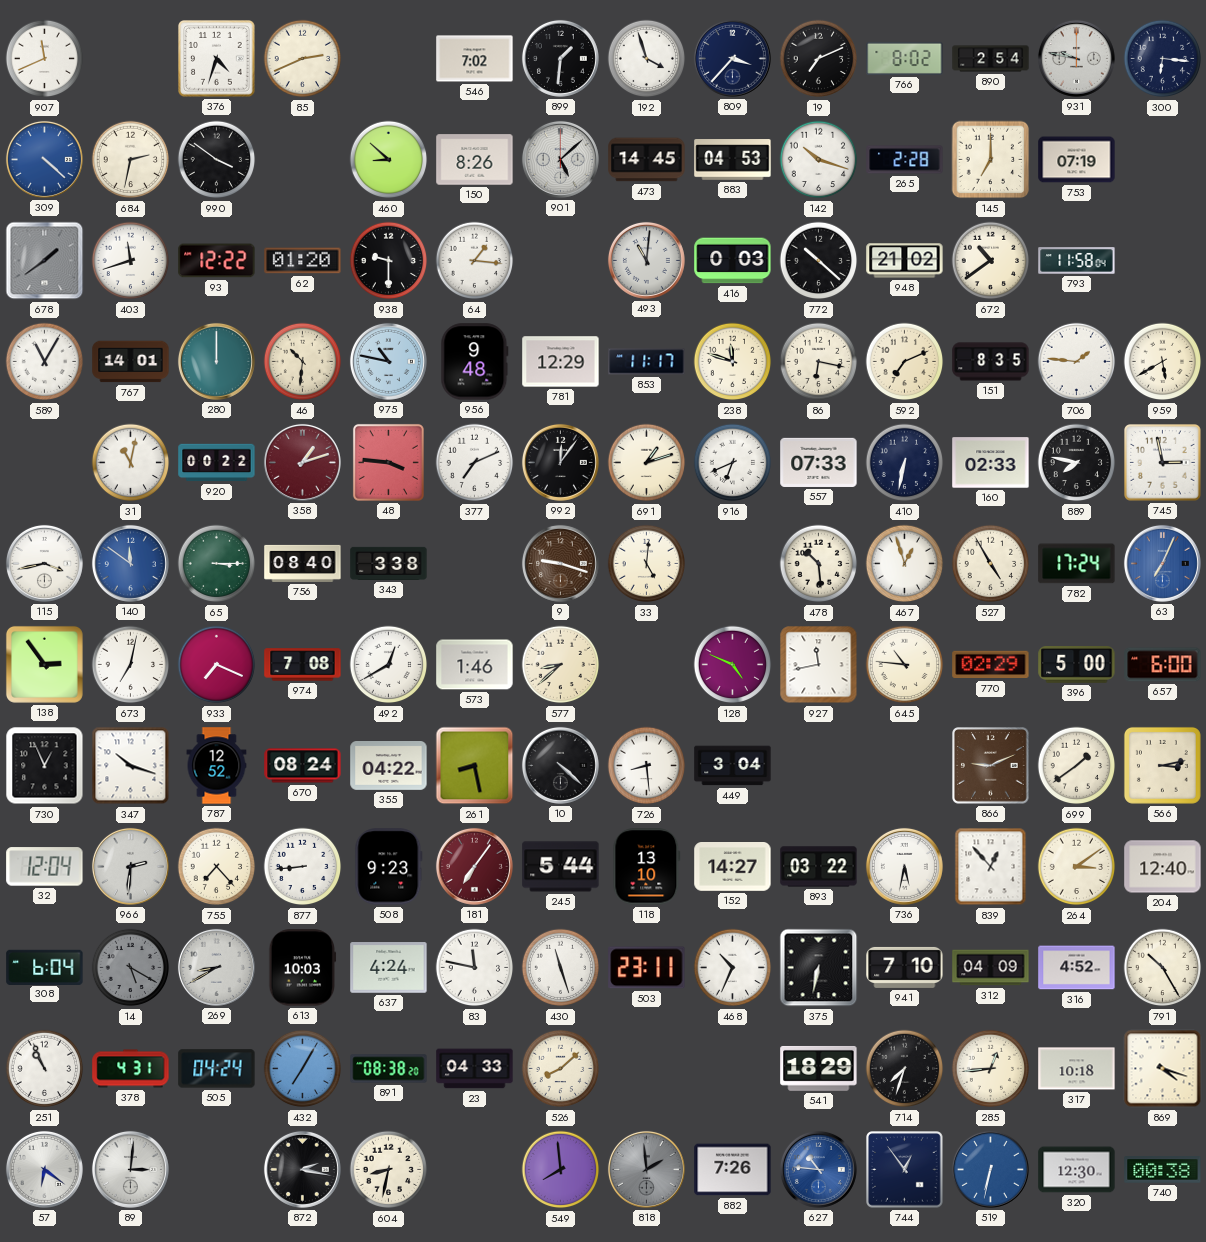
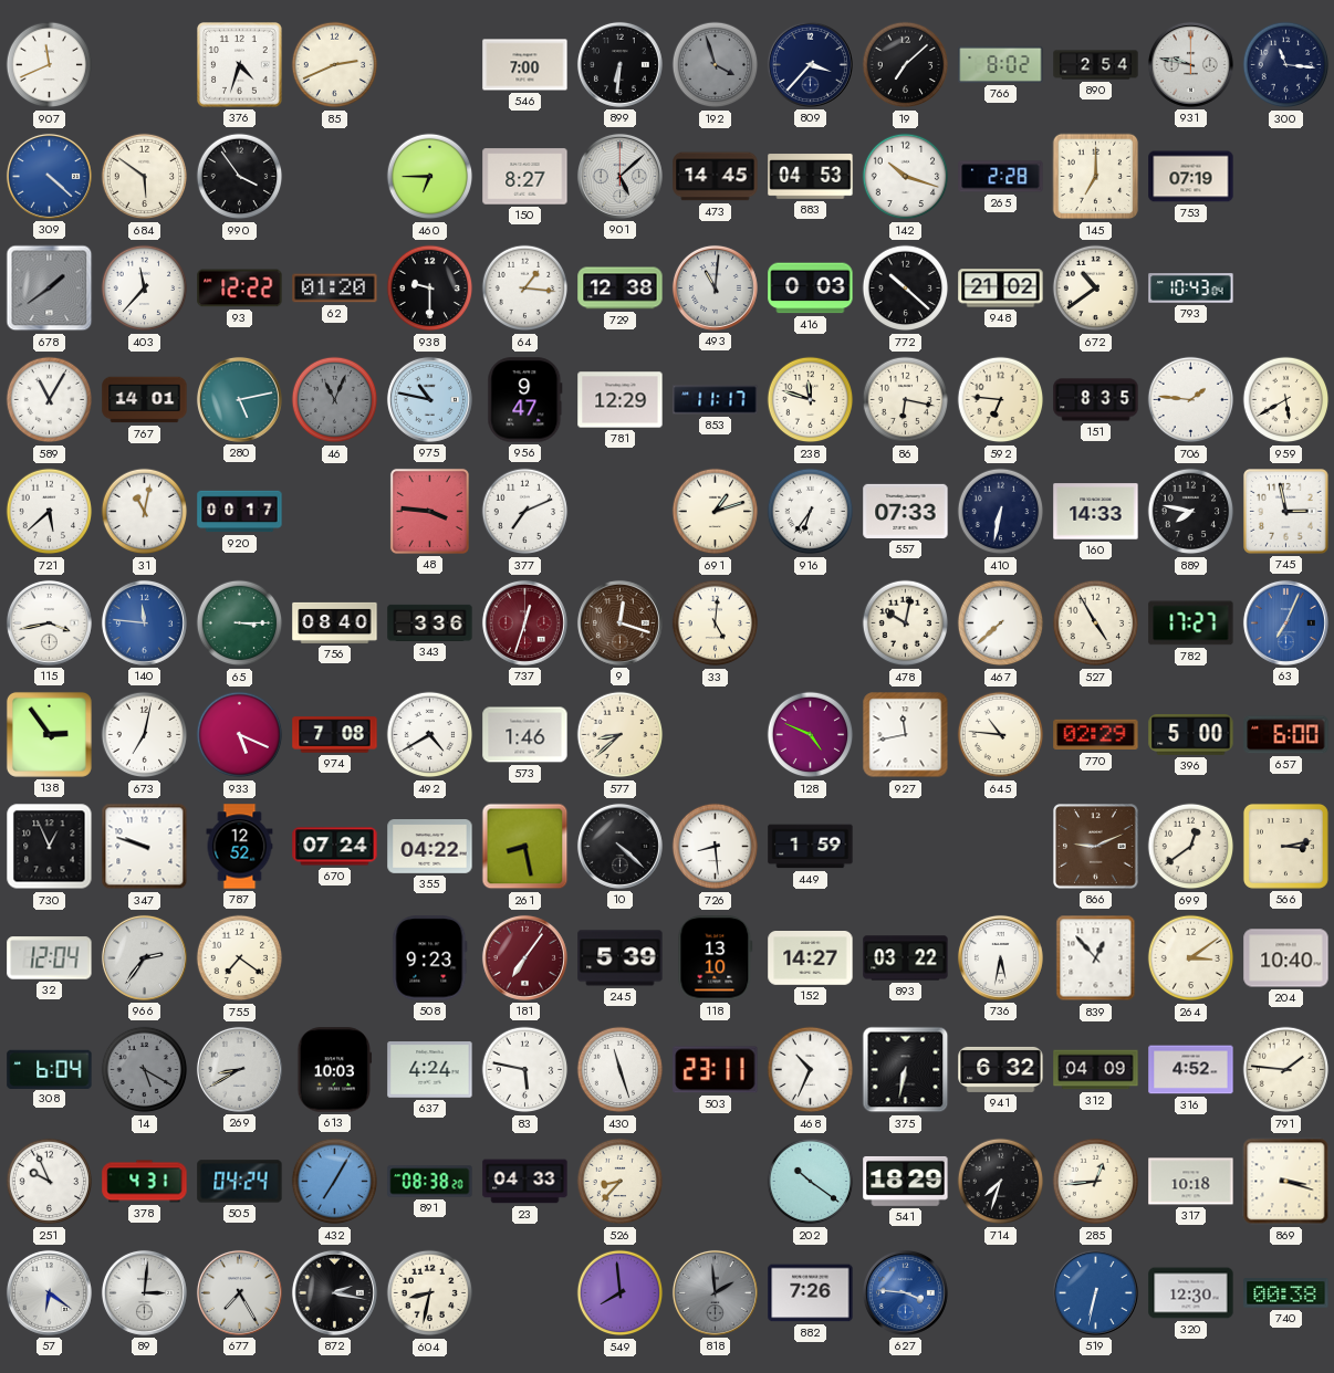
546: 7:02 -> 7:00 (525, 65)
899: 1:31 -> 6:31 (619, 64)
192 dial: white -> grey (716, 65)
19: 7:11 -> 7:08 (906, 65)
300: 6:16 -> 11:16 (1286, 65)
684: 2:32 -> 5:51 (145, 177)
990: 3:51 -> 3:54 (240, 177)
460: 8:52 -> 6:45 (430, 177)
150: 8:26 -> 8:27 (525, 177)
403: 11:42 -> 11:37 (145, 289)
729: none -> 12:38 (621, 289)
793: 11:58 -> 10:43 (1191, 289)
280: 12:00 -> 5:13 (239, 399)
46: 10:31 -> 11:04 (335, 400)
46 dial: cream -> grey (335, 400)
956: 9:48 -> 9:47 (525, 400)
592: 7:11 -> 6:46 (1001, 400)
721: none -> 5:38 (50, 512)
920: 00:22 -> 00:17 (240, 512)
358: 1:12 -> none (302, 462)
992: 12:06 -> none (560, 462)
916: 6:41 -> 6:36 (811, 512)
160: 02:33 -> 14:33 (1096, 512)
140: 11:51 -> 11:46 (144, 622)
343: 3:38 -> 3:36 (430, 622)
737: none -> 12:33 (524, 622)
9: 9:18 -> 12:18 (619, 622)
478: 10:29 -> 10:02 (906, 623)
467: 12:57 -> 7:38 (1001, 623)
782: 17:24 -> 17:27 (1191, 623)
933: 7:19 -> 5:19 (240, 735)
492: 12:40 -> 4:40 (430, 735)
347: 10:18 -> 9:48 (145, 847)
670: 08:24 -> 07:24 (335, 847)
449: 3:04 -> 1:59 (811, 847)
699: 1:39 -> 12:39 (1191, 847)
966: 2:31 -> 2:36 (144, 957)
755: 7:23 -> 7:21 (240, 958)
877: 8:44 -> none (303, 867)
245: 5:44 -> 5:39 (621, 958)
204: 12:40 -> 10:40 (1286, 958)
83: 11:47 -> 5:47 (525, 1070)
941: 7:10 -> 6:32 (1001, 1069)
791: 10:25 -> 1:46 (1286, 1070)
251: 10:56 -> 9:56 (50, 1182)
526: 8:08 -> 8:37 (621, 1182)
202: none -> 10:21 (811, 1182)
869: 4:18 -> 3:18 (1286, 1182)
677: none -> 7:25 (239, 1292)
627: 10:46 -> 3:46 (905, 1292)
744: 12:54 -> none (905, 1170)
